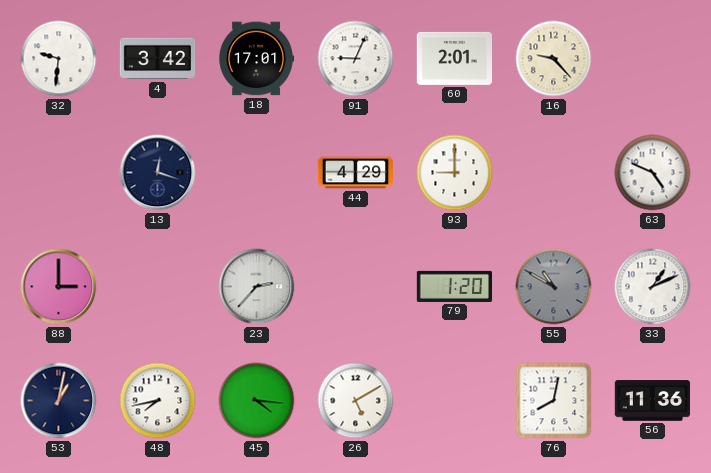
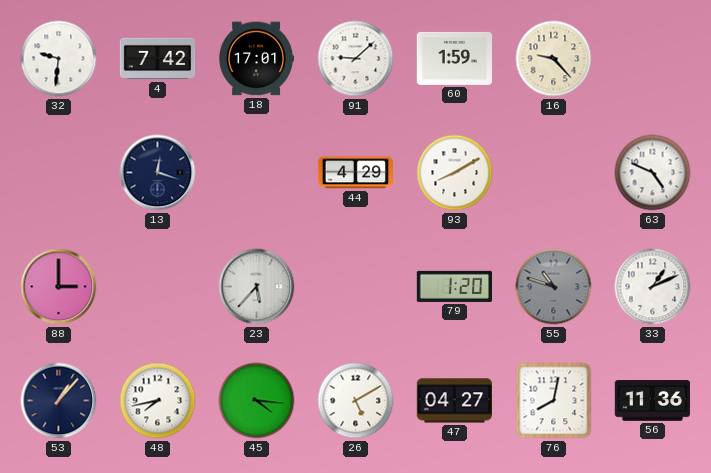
4: 3:42 -> 7:42 (158, 59)
91: 9:04 -> 9:08 (356, 59)
60: 2:01 -> 1:59 (454, 58)
93: 9:00 -> 8:10 (455, 173)
23: 2:37 -> 5:37 (257, 287)
55: 10:50 -> 10:48 (554, 287)
53: 1:02 -> 1:07 (59, 401)
47: none -> 04:27 (454, 401)
